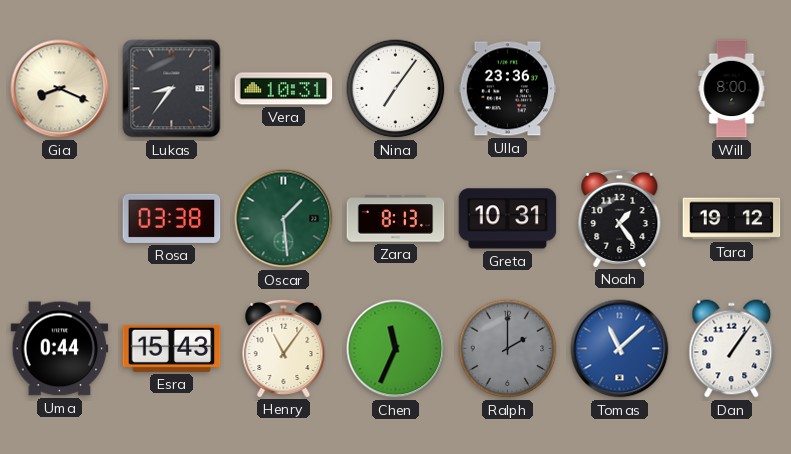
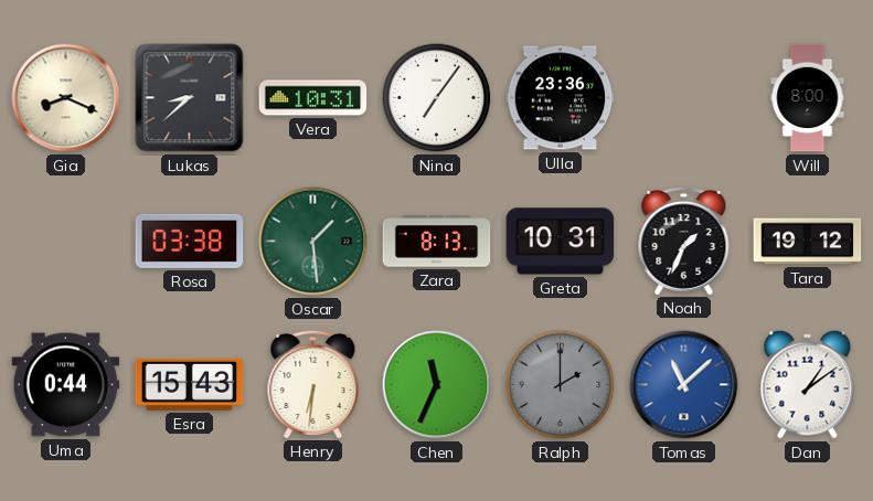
Lukas: 8:36 -> 8:38 (190, 98)
Noah: 1:24 -> 1:34 (684, 241)
Henry: 11:06 -> 6:31 (313, 384)
Dan: 1:06 -> 1:09 (808, 385)
